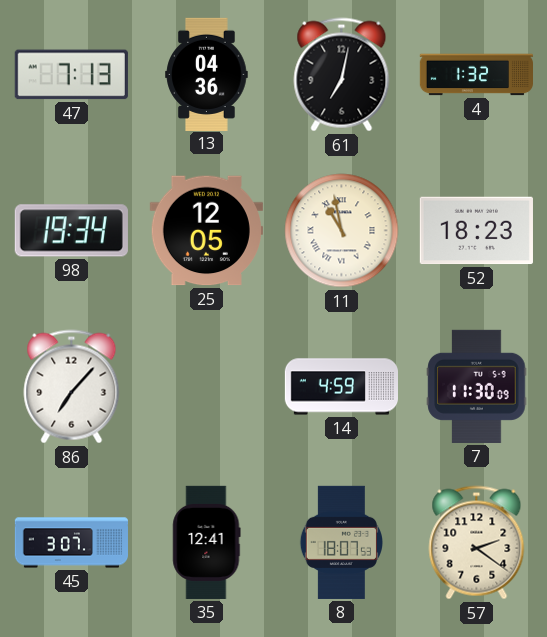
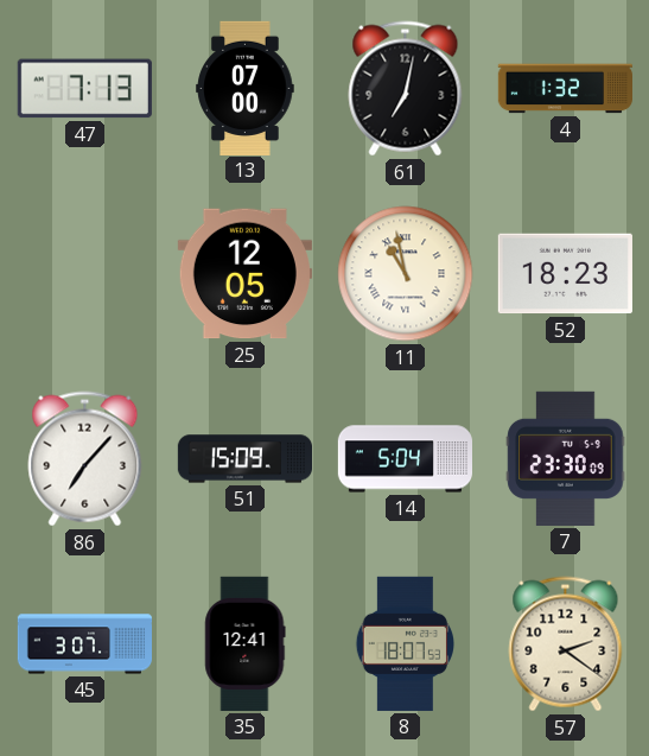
13: 04:36 -> 07:00 (246, 88)
98: 19:34 -> none (71, 231)
51: none -> 15:09 (244, 459)
14: 4:59 -> 5:04 (405, 459)
7: 11:30 -> 23:30 (566, 458)
